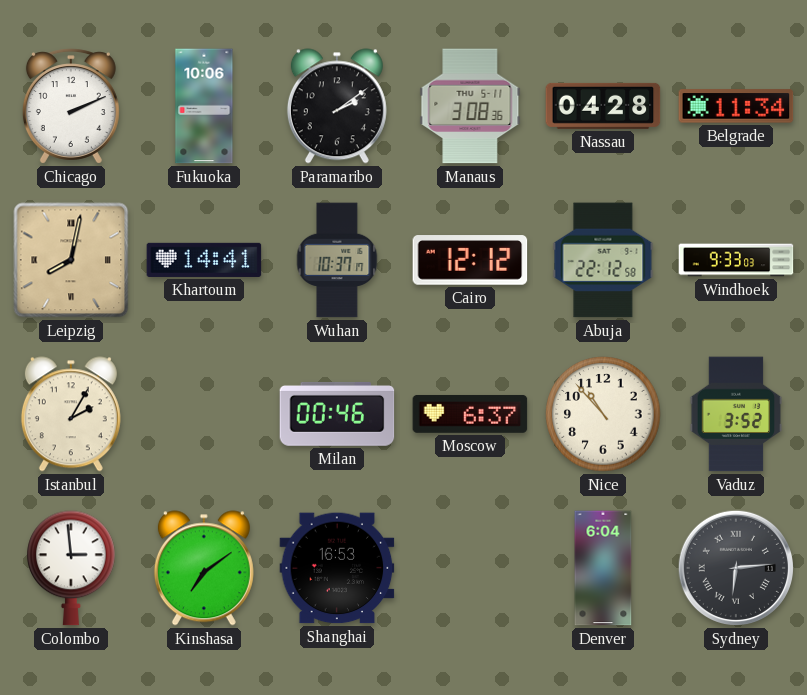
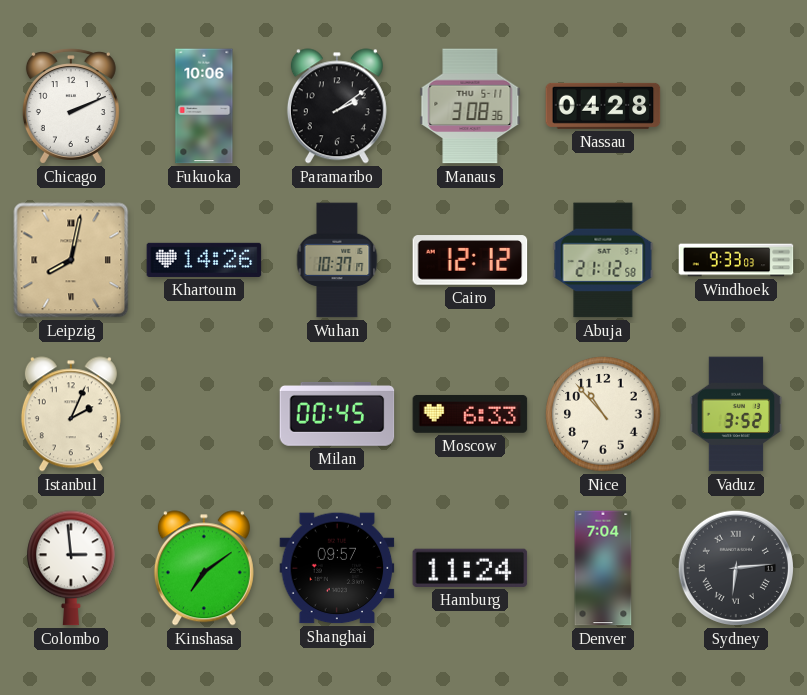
Belgrade: 11:34 -> none (736, 106)
Khartoum: 14:41 -> 14:26 (204, 260)
Abuja: 22:12 -> 21:12 (603, 260)
Istanbul: 2:05 -> 2:04 (71, 414)
Milan: 00:46 -> 00:45 (337, 414)
Moscow: 6:37 -> 6:33 (470, 414)
Shanghai: 16:53 -> 09:57 (337, 568)
Hamburg: none -> 11:24 (470, 568)
Denver: 6:04 -> 7:04 (603, 568)
